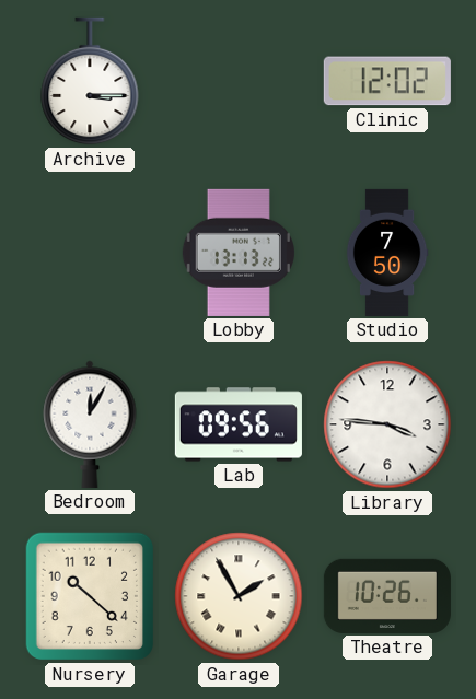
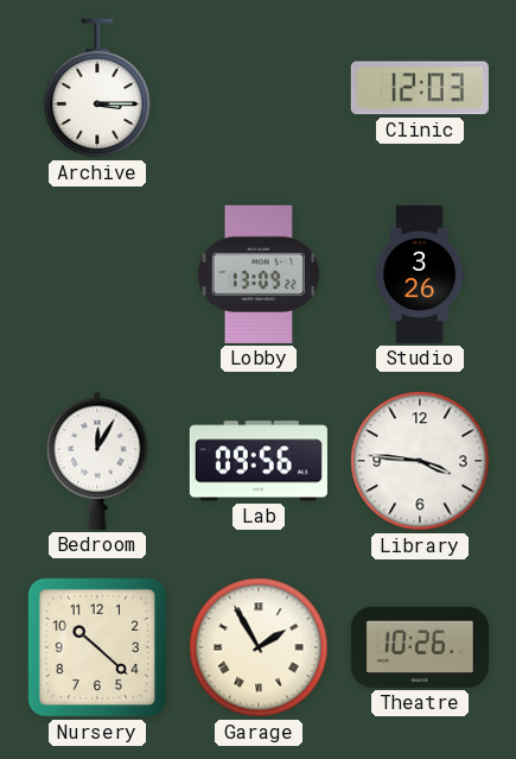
Clinic: 12:02 -> 12:03 (420, 88)
Lobby: 13:13 -> 13:09 (259, 274)
Studio: 7:50 -> 3:26 (420, 274)
